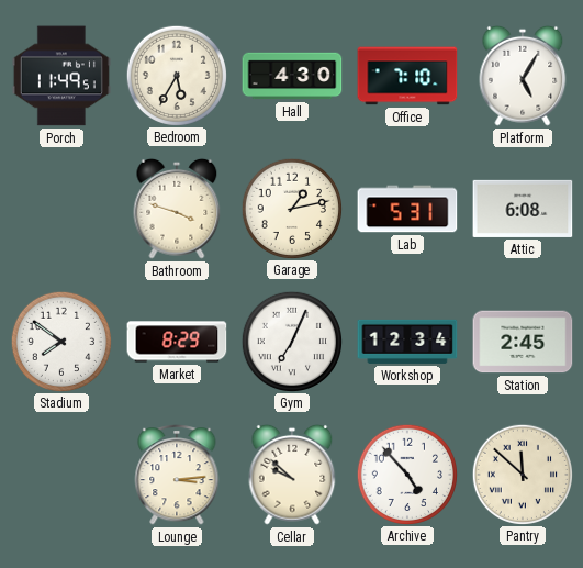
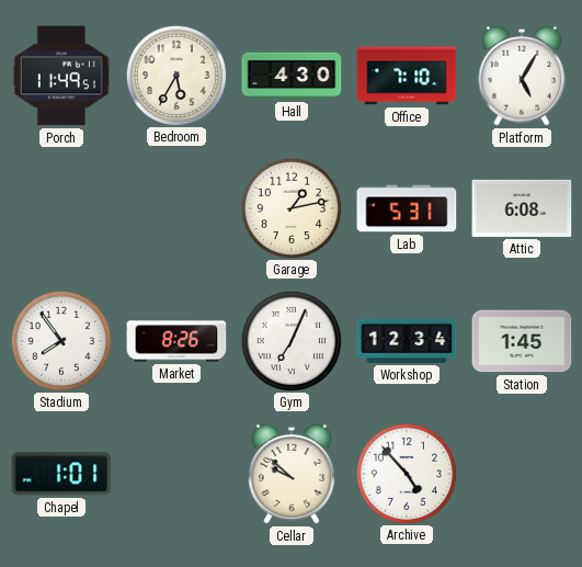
Bathroom: 3:48 -> none (177, 209)
Stadium: 7:51 -> 7:54 (60, 340)
Market: 8:29 -> 8:26 (176, 341)
Station: 2:45 -> 1:45 (522, 341)
Chapel: none -> 1:01 (61, 474)
Lounge: 3:14 -> none (177, 476)
Pantry: 11:52 -> none (522, 474)
